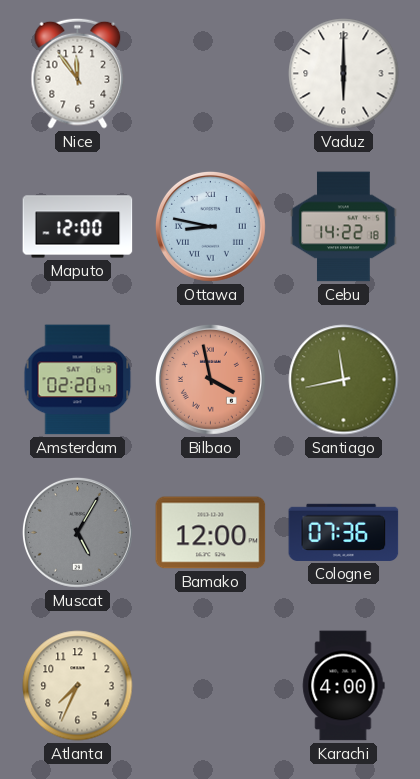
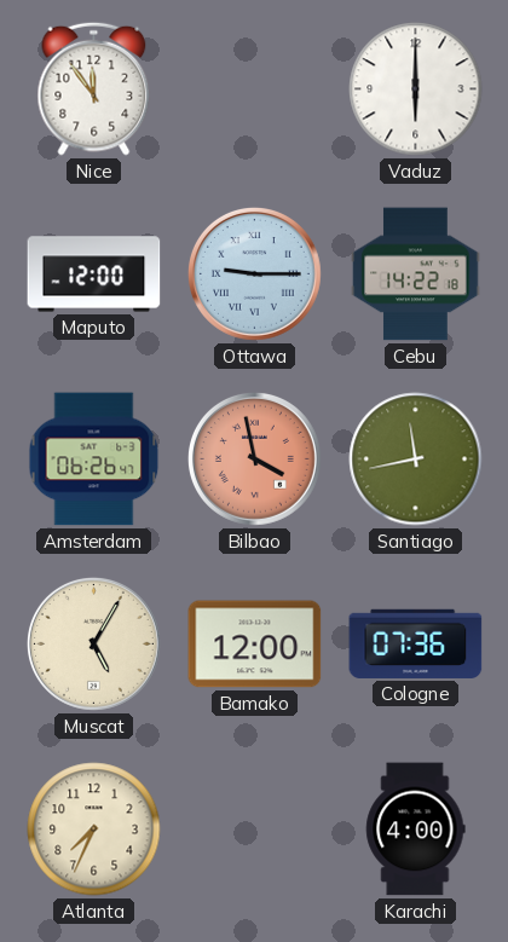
Ottawa: 8:47 -> 9:15 (254, 273)
Amsterdam: 02:20 -> 06:26 (94, 460)
Muscat dial: grey -> cream (93, 643)
